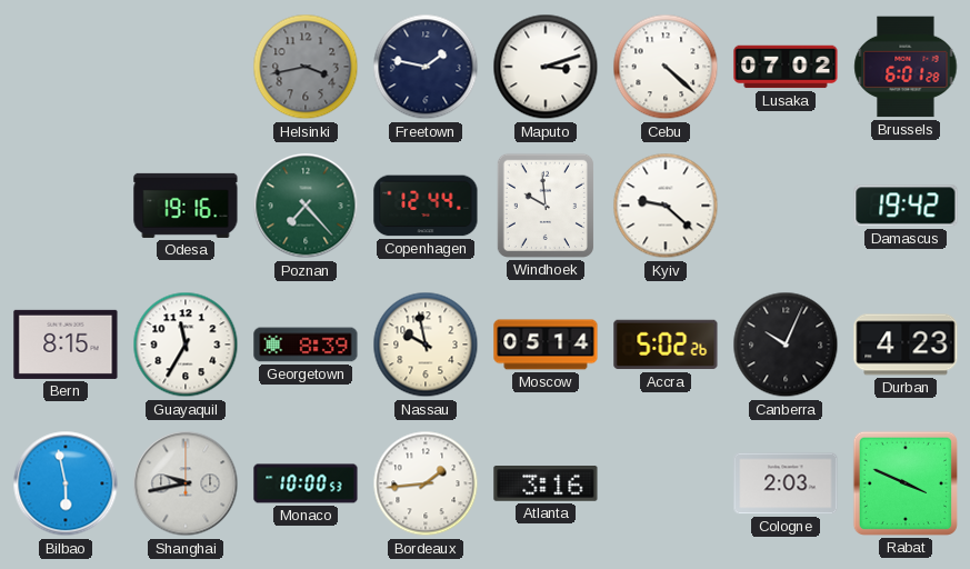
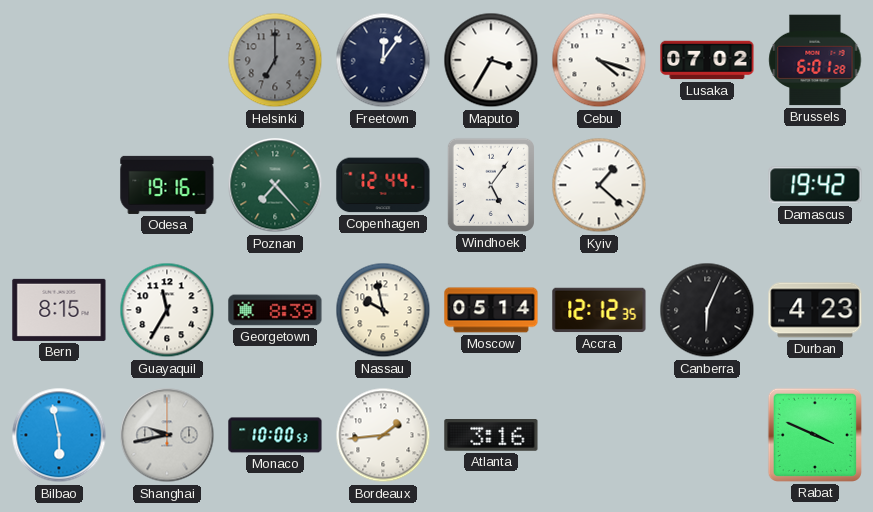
Helsinki: 3:43 -> 7:00 (275, 60)
Freetown: 1:47 -> 12:06 (383, 60)
Maputo: 3:12 -> 3:35 (491, 60)
Cebu: 4:22 -> 4:18 (599, 60)
Windhoek: 9:59 -> 5:06 (491, 185)
Kyiv: 9:22 -> 1:22 (599, 185)
Accra: 5:02 -> 12:12 (599, 310)
Canberra: 10:04 -> 6:04 (707, 310)
Cologne: 2:03 -> none (786, 483)
